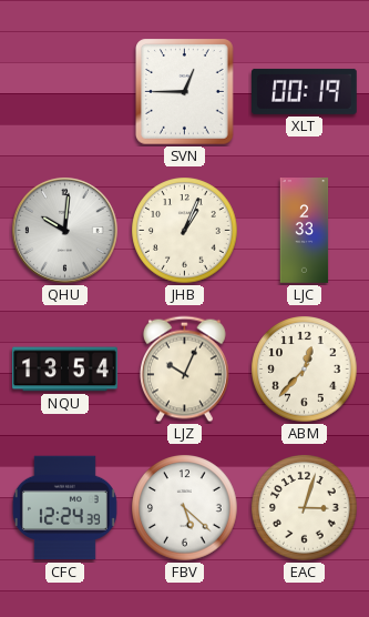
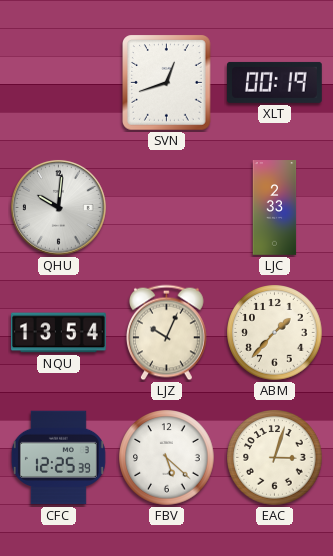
SVN: 12:45 -> 12:42 (167, 83)
JHB: 1:04 -> none (185, 231)
ABM: 12:37 -> 1:37 (275, 333)
CFC: 12:24 -> 12:25 (58, 458)
